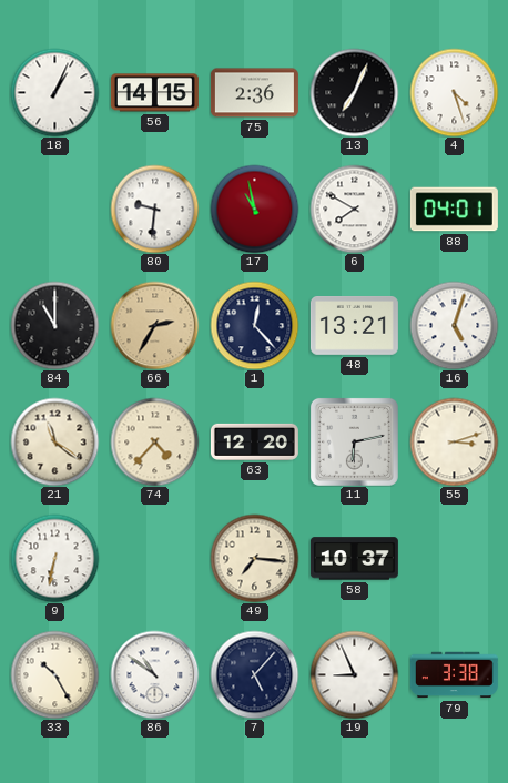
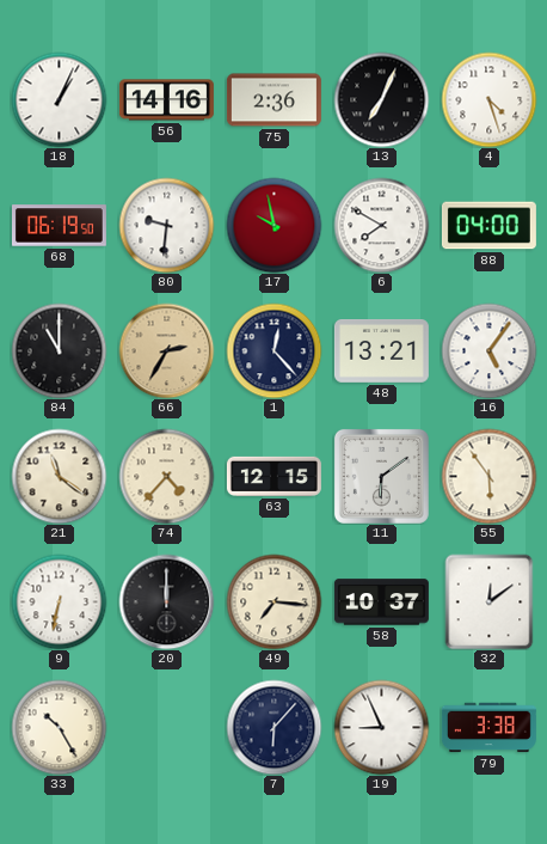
56: 14:15 -> 14:16 (166, 100)
68: none -> 06:19 (59, 226)
17: 10:58 -> 9:58 (273, 225)
88: 04:01 -> 04:00 (488, 226)
16: 5:03 -> 5:06 (488, 350)
63: 12:20 -> 12:15 (273, 476)
11: 6:13 -> 6:09 (381, 476)
55: 3:12 -> 5:54 (488, 476)
20: none -> 12:00 (166, 601)
32: none -> 12:09 (490, 601)
86: 10:51 -> none (154, 674)
7: 5:07 -> 6:07 (273, 727)
